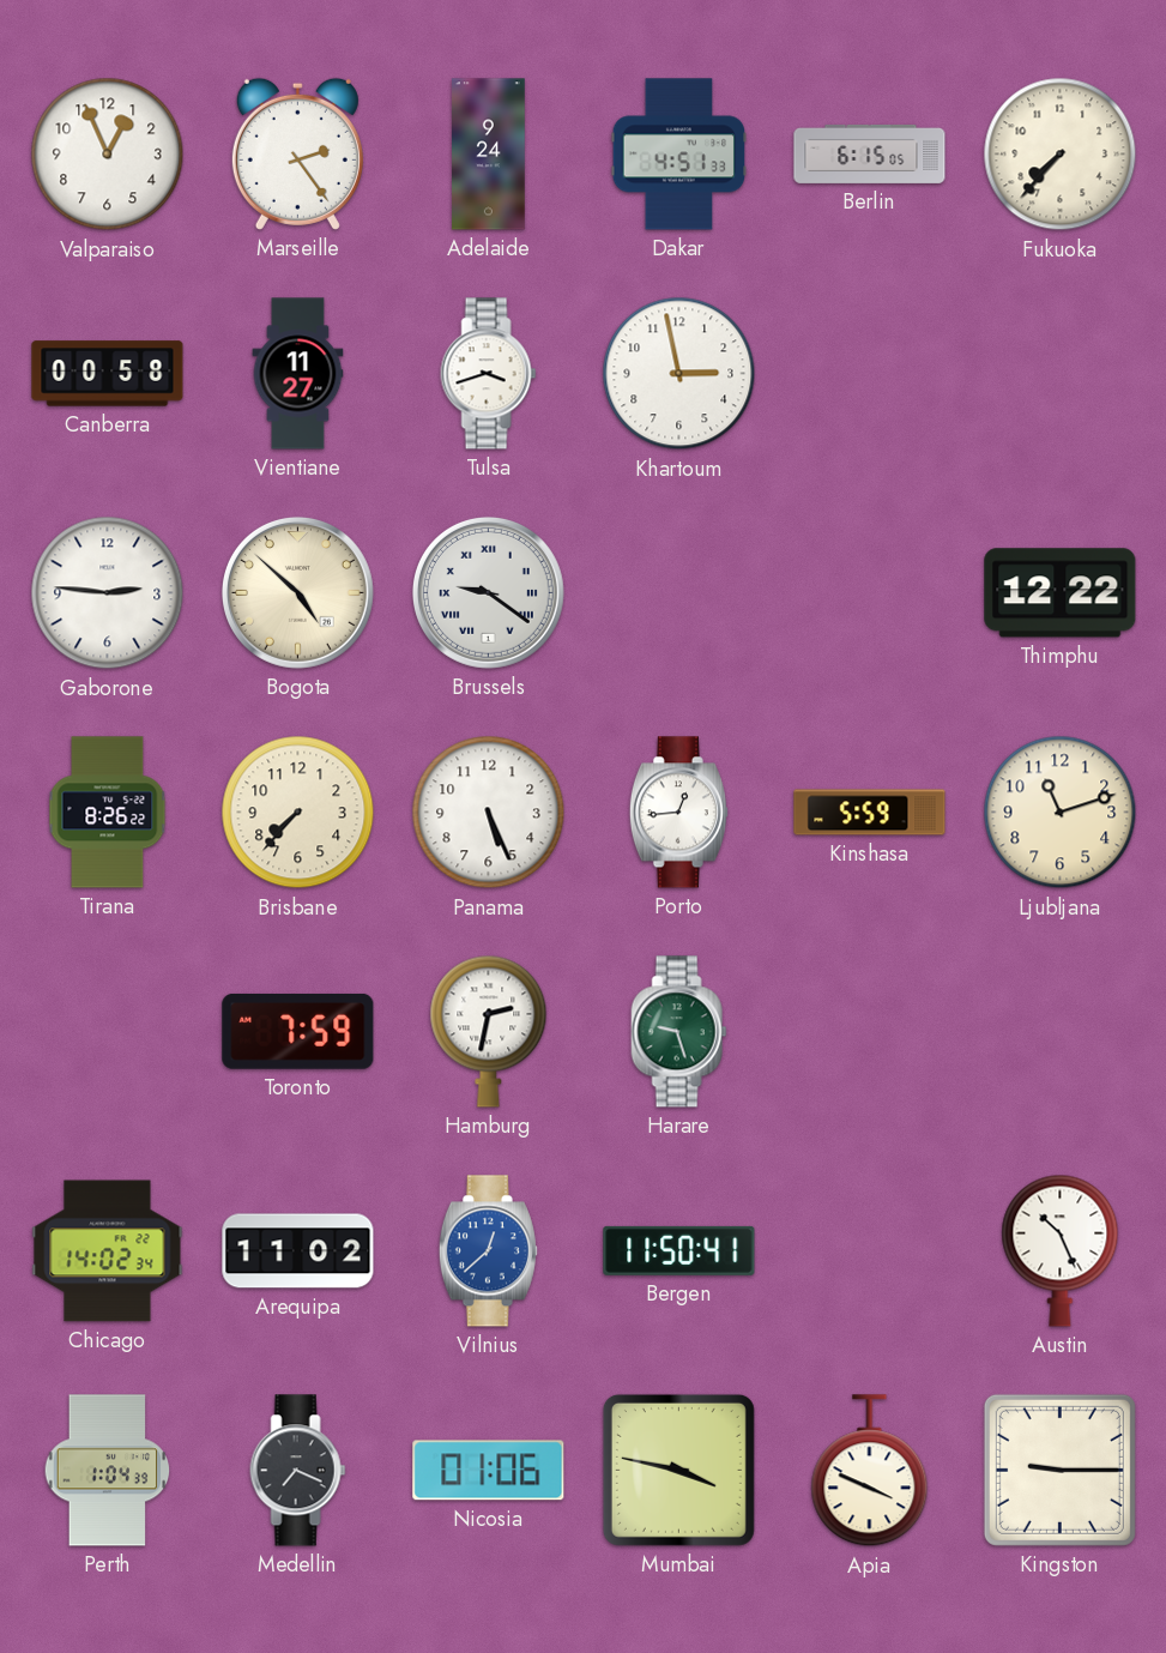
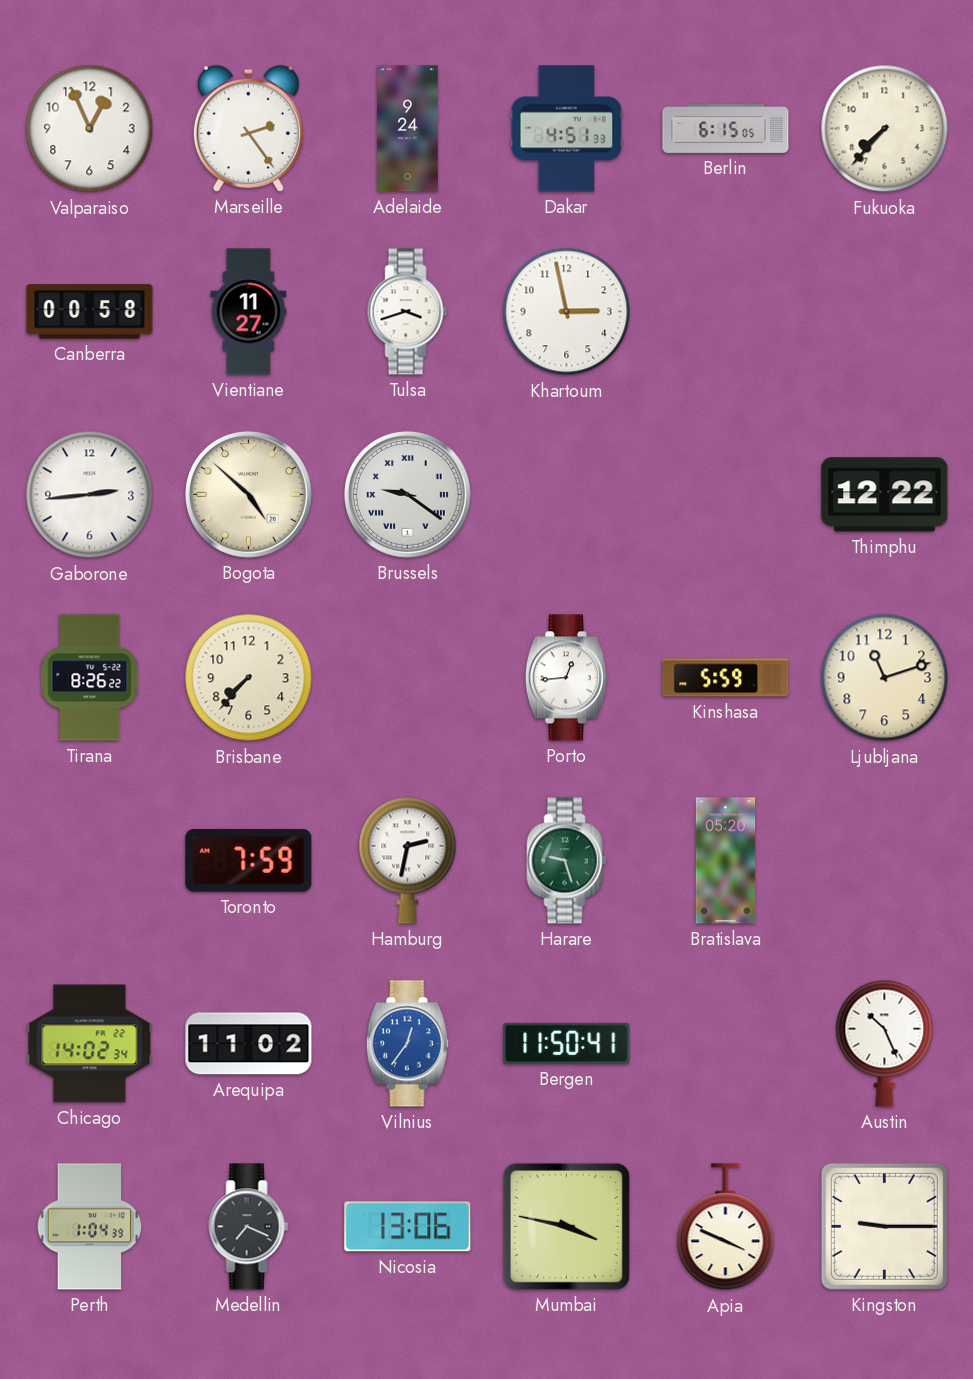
Gaborone: 2:46 -> 2:44 (90, 495)
Panama: 5:26 -> none (489, 813)
Bratislava: none -> 05:20 (726, 861)
Vilnius: 12:38 -> 12:36 (407, 1044)
Nicosia: 01:06 -> 13:06 (408, 1227)
